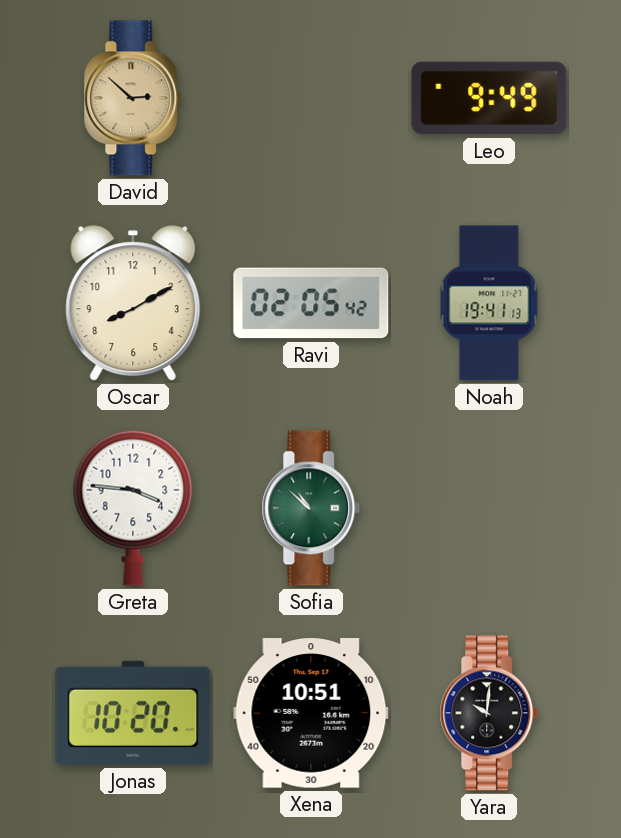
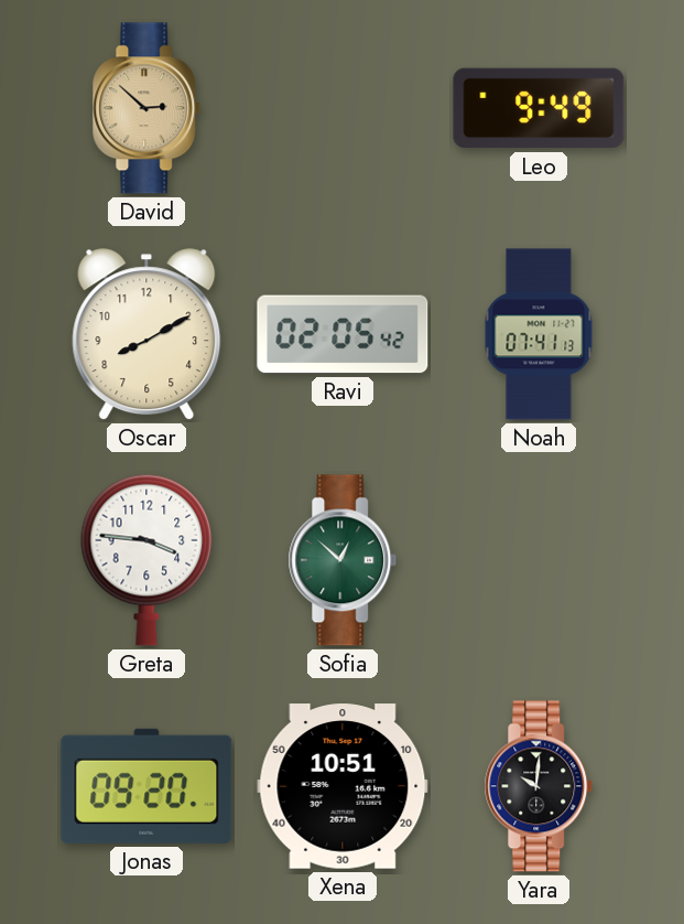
Noah: 19:41 -> 07:41 (539, 334)
Sofia: 10:52 -> 12:52 (343, 560)
Jonas: 10:20 -> 09:20 (146, 786)
